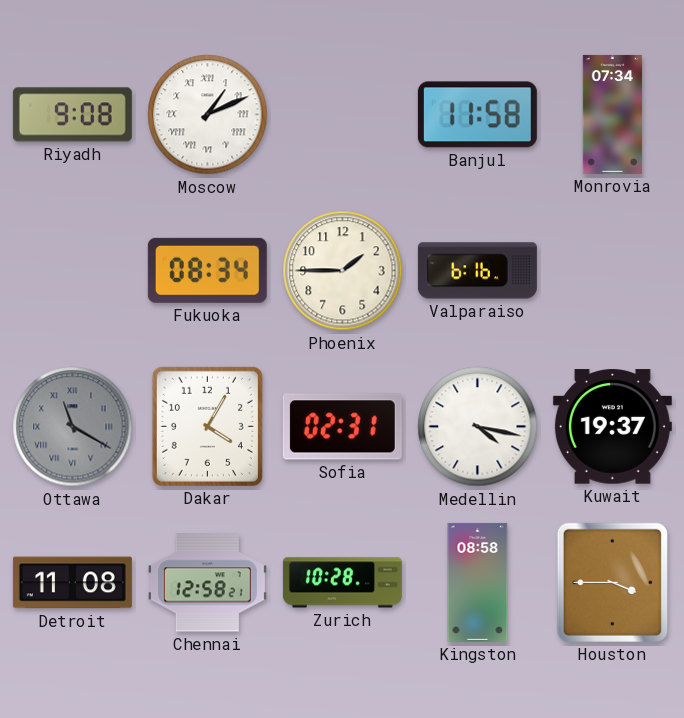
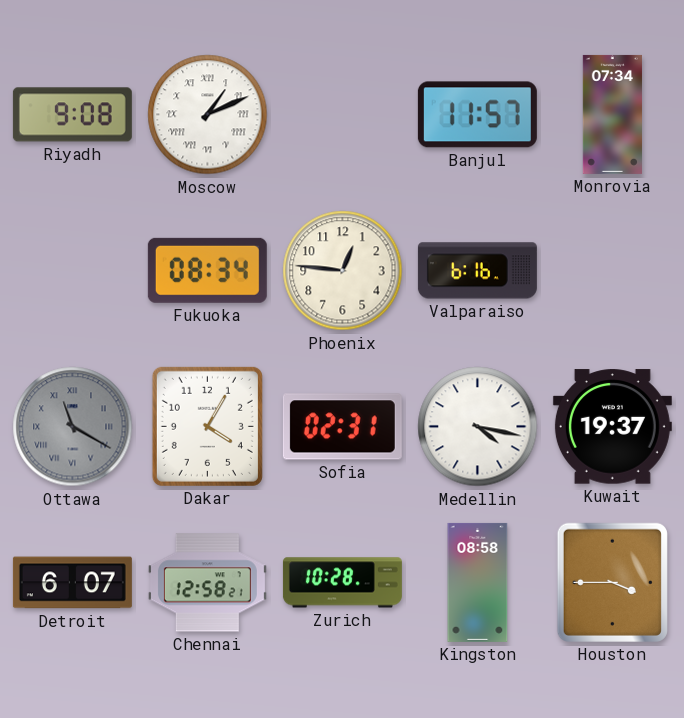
Banjul: 11:58 -> 11:57 (477, 115)
Phoenix: 1:45 -> 12:46 (343, 271)
Detroit: 11:08 -> 6:07 (72, 583)
